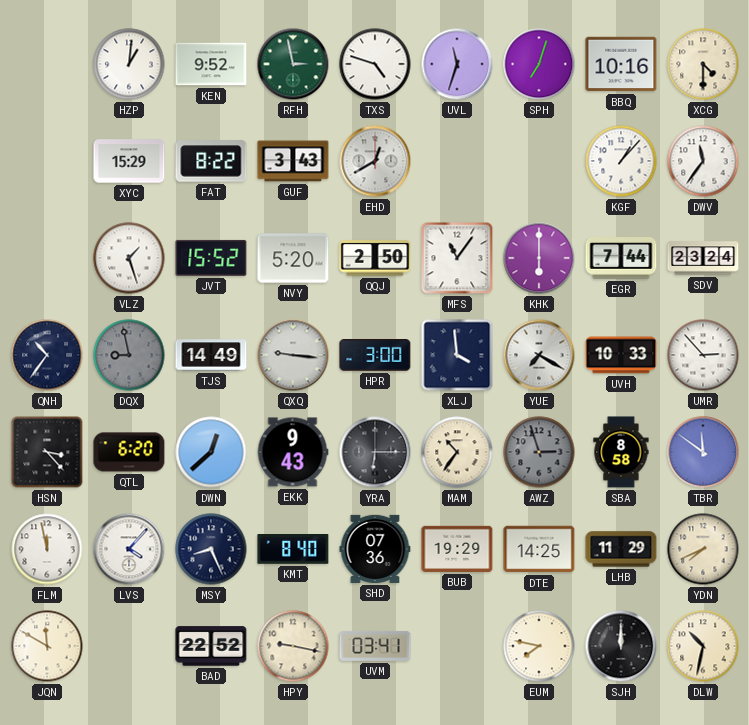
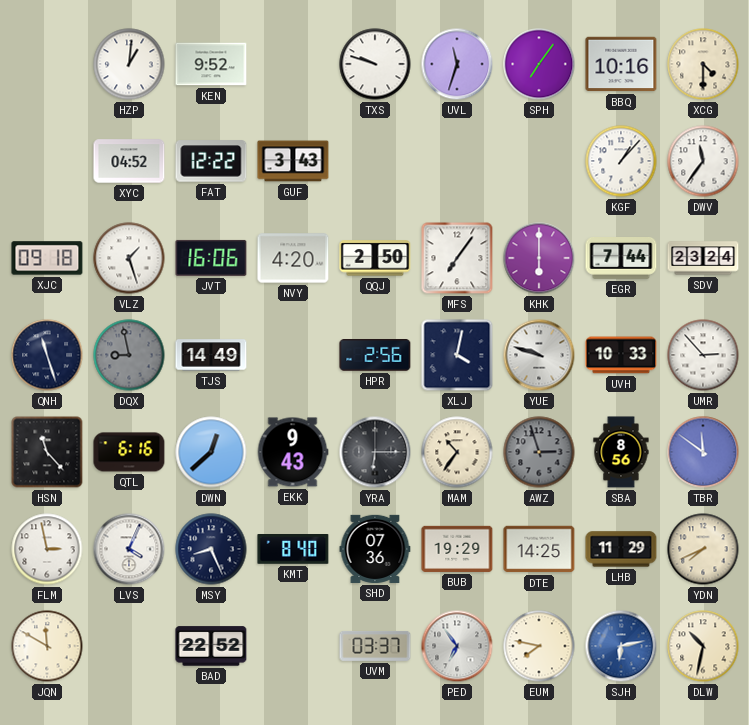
RFH: 2:58 -> none (293, 64)
TXS: 4:48 -> 9:48 (375, 64)
SPH: 7:03 -> 7:06 (539, 64)
XYC: 15:29 -> 04:52 (129, 161)
FAT: 8:22 -> 12:22 (211, 161)
EHD: 12:40 -> none (375, 161)
XJC: none -> 09:18 (47, 258)
JVT: 15:52 -> 16:06 (211, 258)
NVY: 5:20 -> 4:20 (293, 258)
MFS: 11:06 -> 7:06 (457, 258)
QNH: 10:36 -> 11:27 (47, 355)
QXQ: 9:16 -> none (293, 355)
HPR: 3:00 -> 2:56 (375, 356)
XLJ: 3:59 -> 4:02 (457, 355)
YUE: 7:20 -> 9:48 (539, 355)
HSN: 3:23 -> 11:23 (47, 452)
QTL: 6:20 -> 6:16 (129, 452)
SBA: 8:58 -> 8:56 (621, 452)
FLM: 11:58 -> 2:58 (47, 549)
LVS: 4:07 -> 4:04 (129, 549)
HPY: 9:17 -> none (293, 646)
UVM: 03:41 -> 03:37 (375, 646)
PED: none -> 6:54 (457, 646)
SJH: 12:00 -> 6:13 (621, 646)
SJH dial: black -> blue (621, 646)
